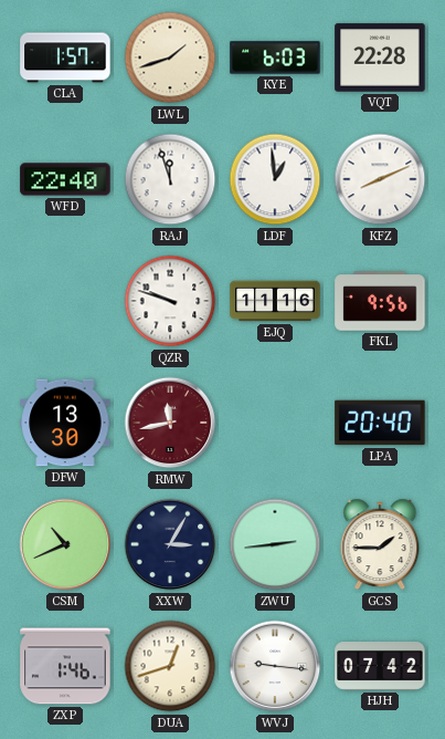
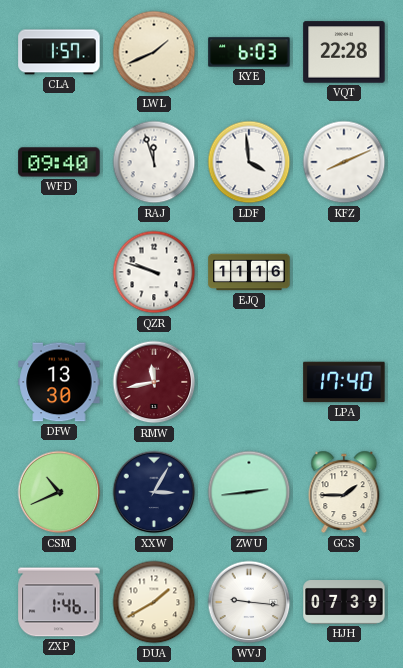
LWL: 1:42 -> 1:41 (154, 52)
WFD: 22:40 -> 09:40 (59, 162)
LDF: 12:59 -> 3:59 (249, 162)
FKL: 9:56 -> none (380, 301)
LPA: 20:40 -> 17:40 (344, 382)
DUA: 12:42 -> 1:40 (154, 602)
HJH: 07:42 -> 07:39 (344, 603)
